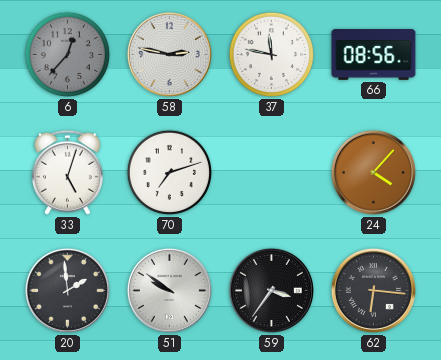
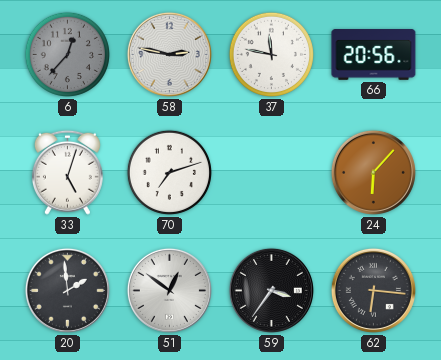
66: 08:56 -> 20:56 (374, 55)
24: 4:07 -> 6:07 (373, 172)
51: 9:51 -> 12:51 (169, 290)
